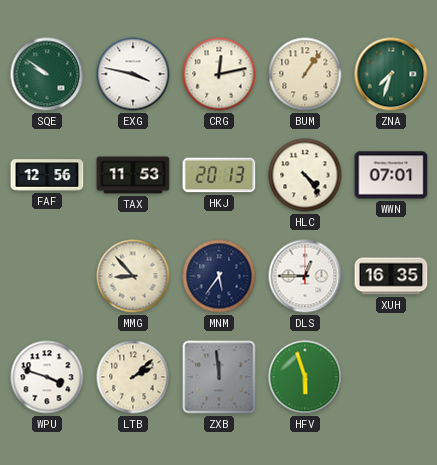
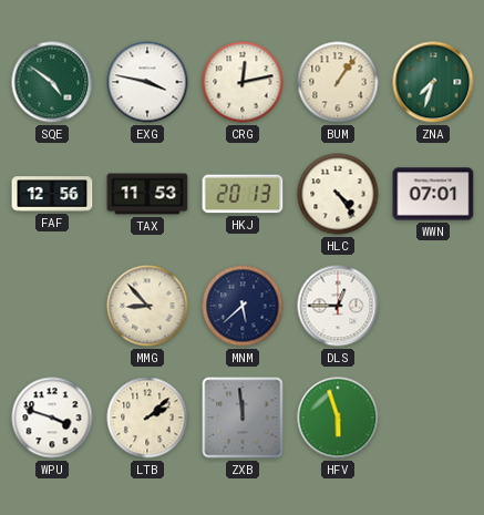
SQE: 9:51 -> 4:51 (52, 82)
MNM: 5:36 -> 5:38 (243, 306)
XUH: 16:35 -> none (391, 276)
